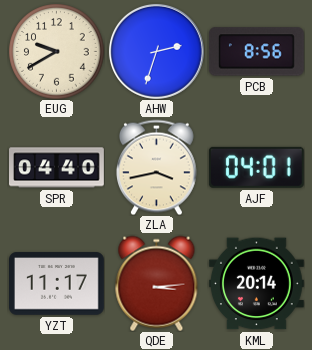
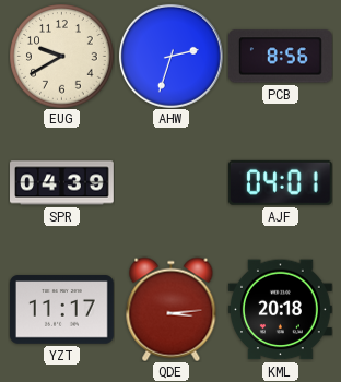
SPR: 04:40 -> 04:39 (62, 183)
ZLA: 3:43 -> none (156, 167)
KML: 20:14 -> 20:18 (281, 310)
